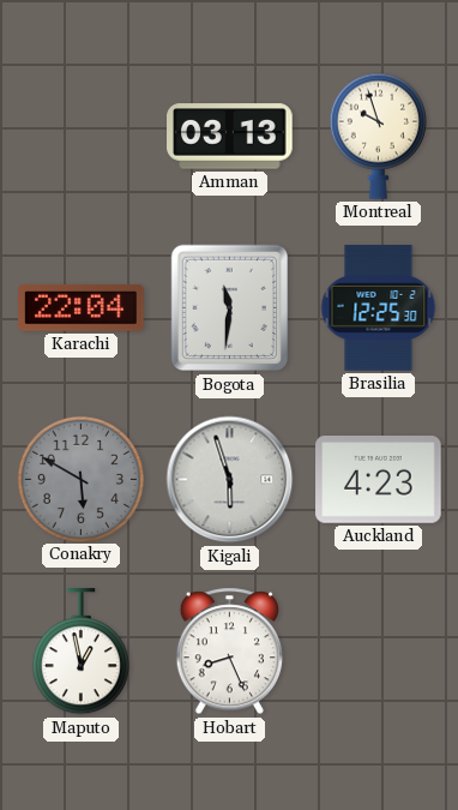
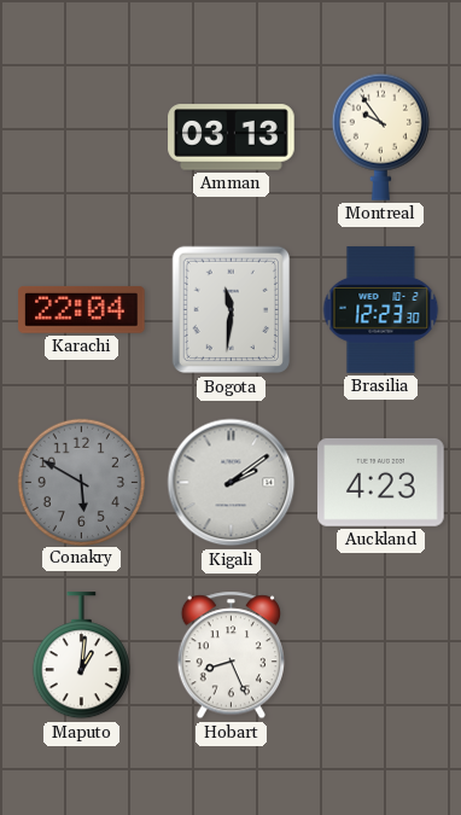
Montreal: 9:57 -> 9:54 (380, 136)
Brasilia: 12:25 -> 12:23 (381, 310)
Kigali: 5:57 -> 2:09 (232, 483)
Maputo: 12:58 -> 1:01 (81, 656)
